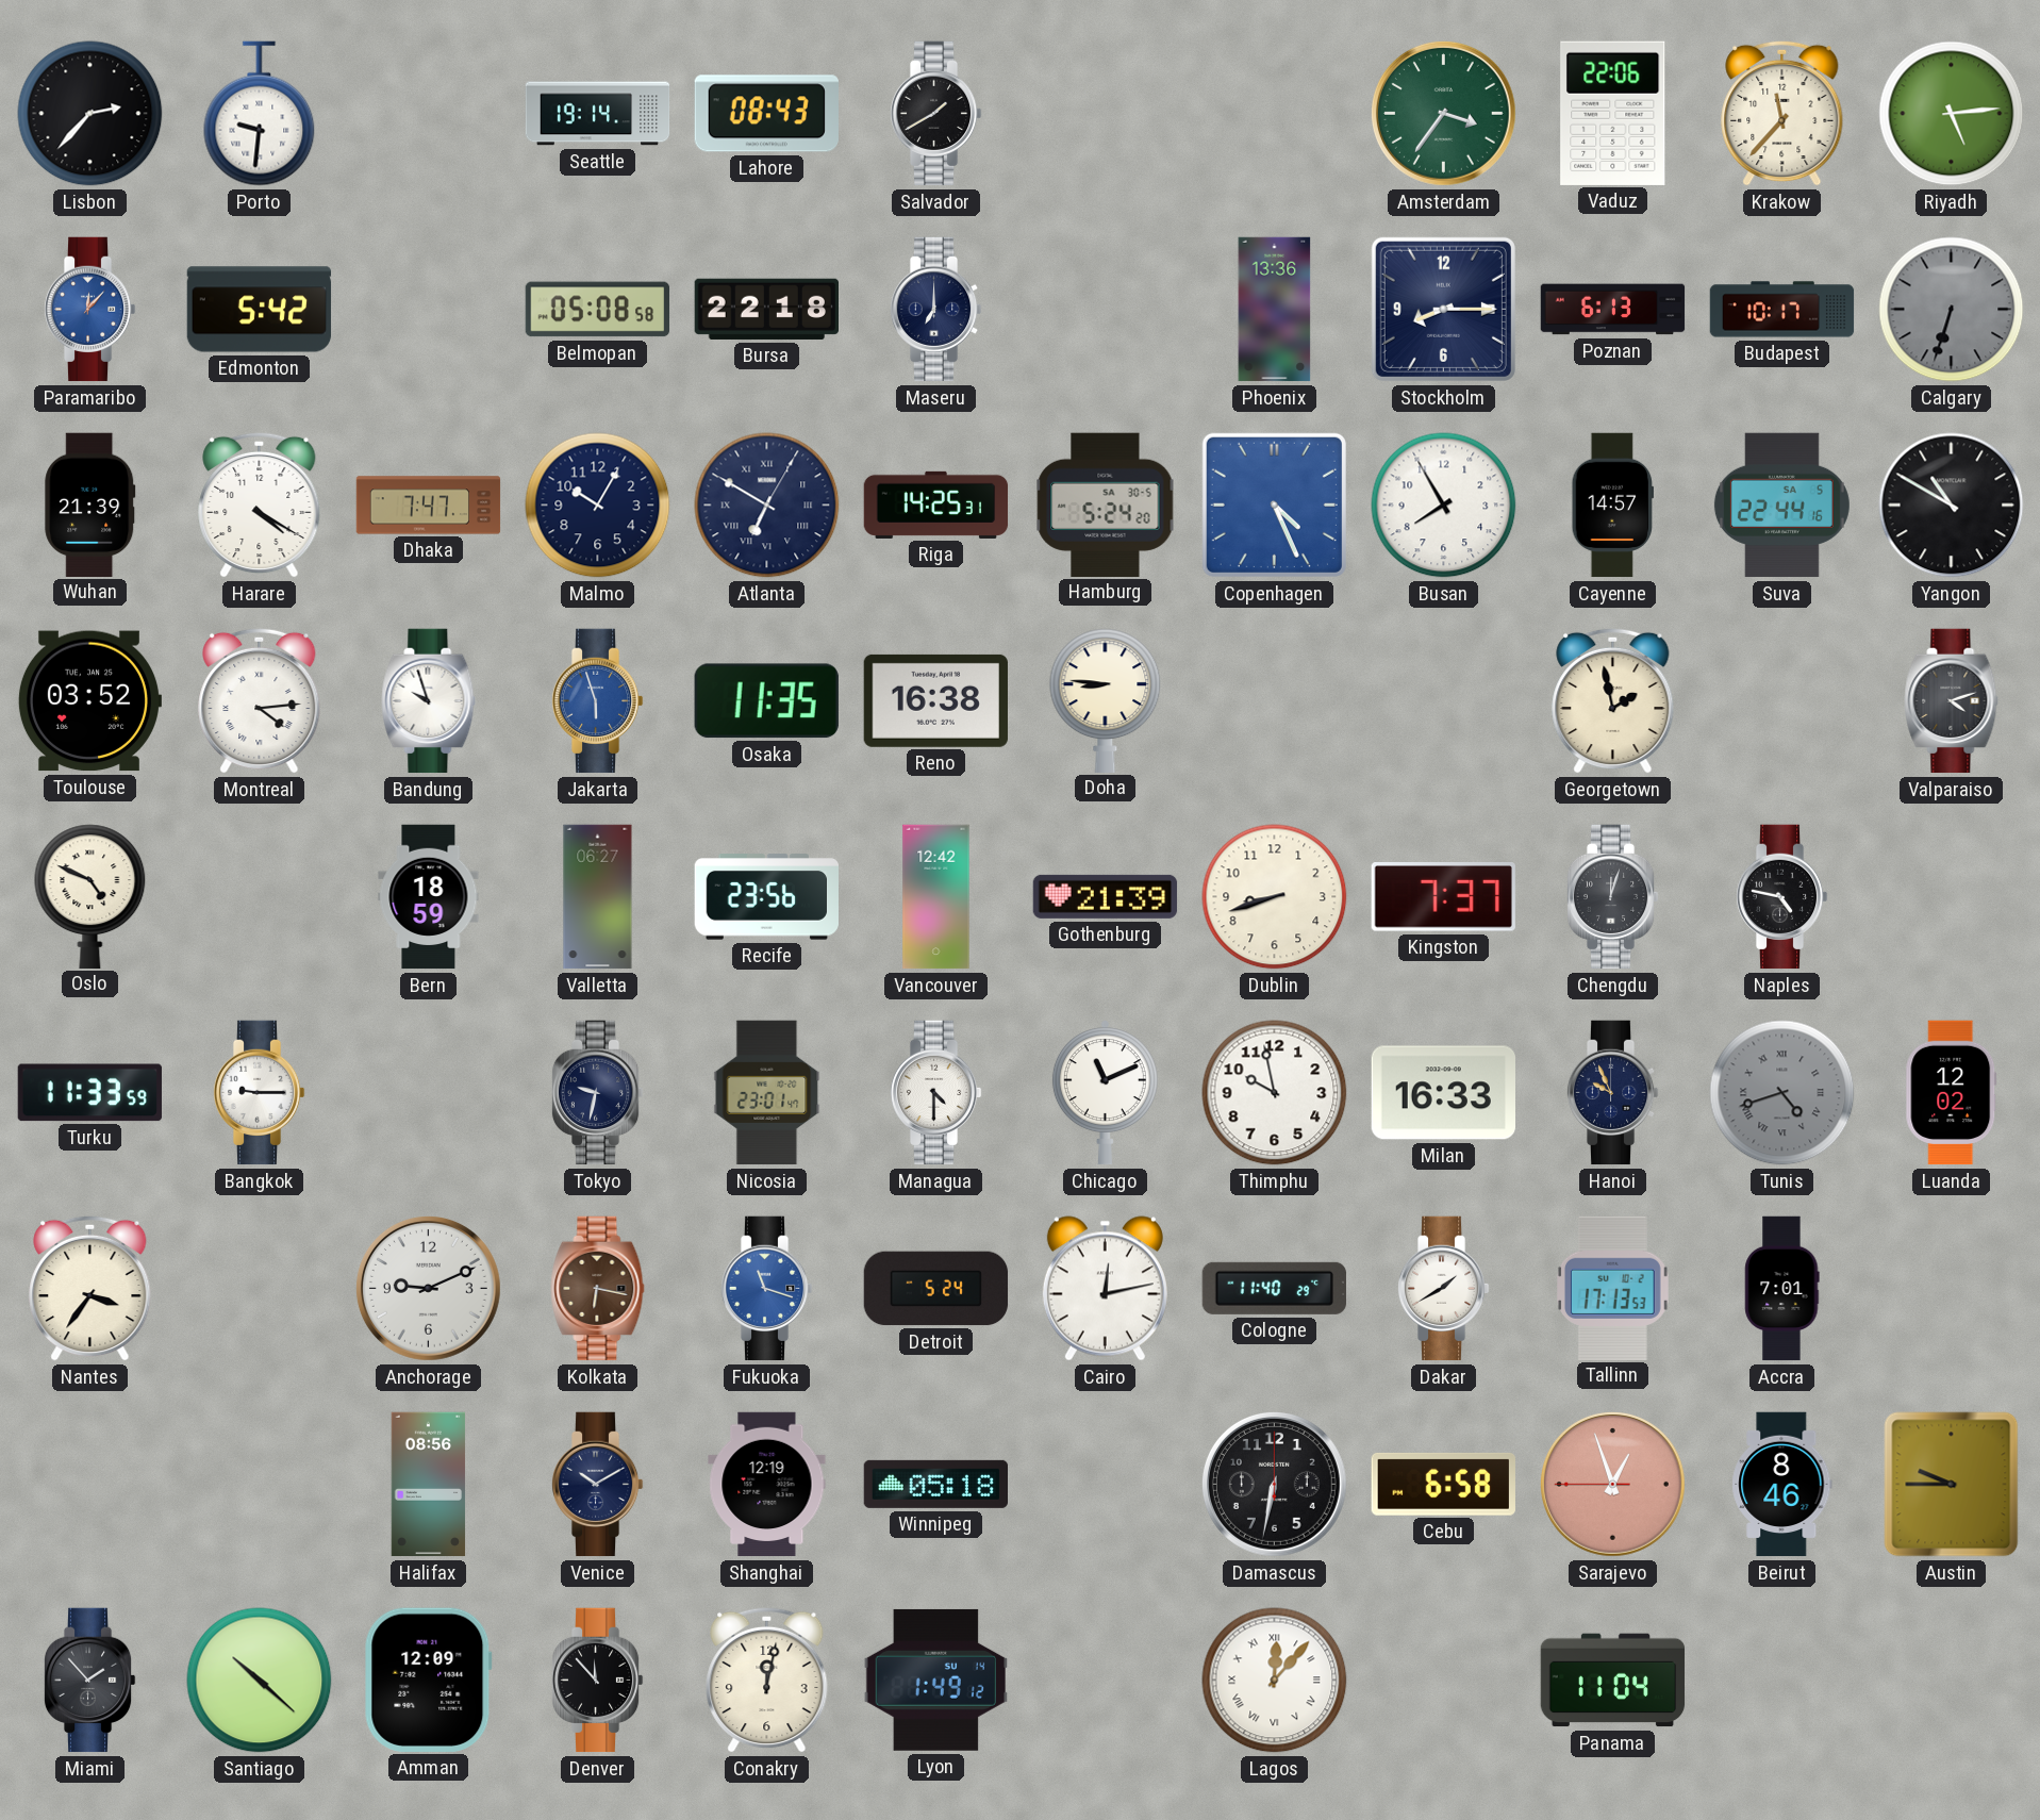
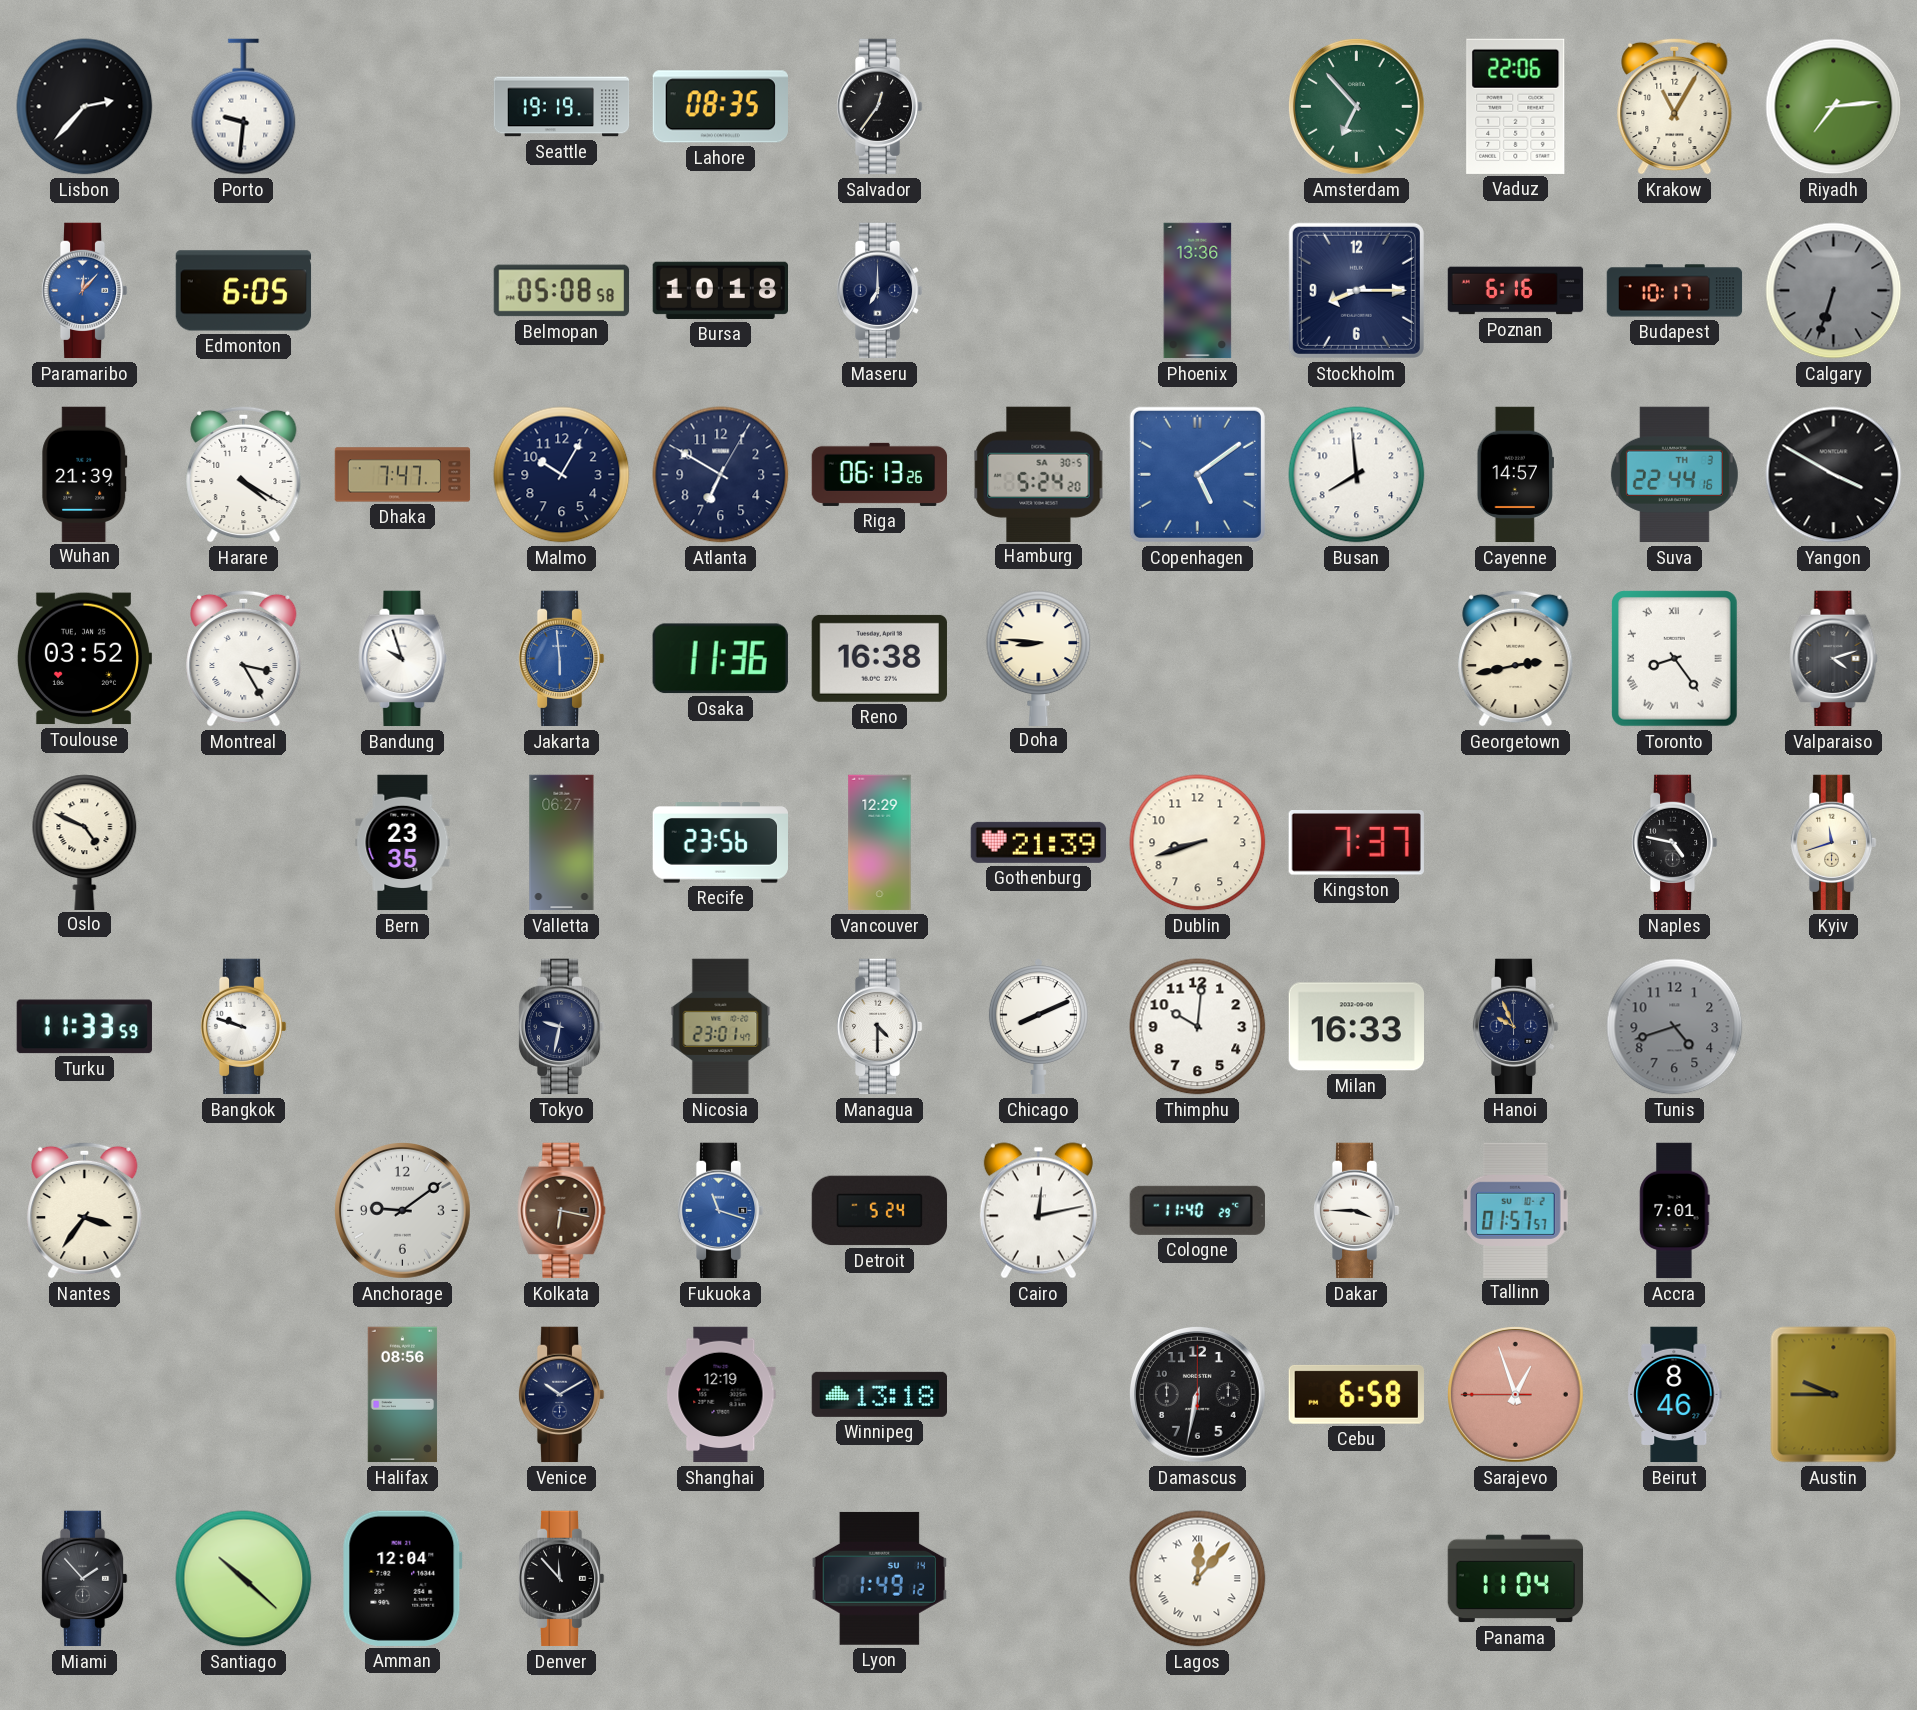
Seattle: 19:14 -> 19:19 (562, 107)
Lahore: 08:43 -> 08:35 (720, 107)
Salvador: 1:40 -> 12:36 (879, 107)
Amsterdam: 3:36 -> 6:53 (1356, 106)
Krakow: 11:37 -> 11:05 (1675, 106)
Riyadh: 5:14 -> 7:14 (1834, 107)
Edmonton: 5:42 -> 6:05 (244, 291)
Bursa: 22:18 -> 10:18 (720, 290)
Poznan: 6:13 -> 6:16 (1516, 291)
Atlanta numerals: Roman -> Arabic (721, 475)
Riga: 14:25 -> 06:13 (880, 474)
Copenhagen: 4:26 -> 5:09 (1197, 474)
Busan: 7:55 -> 7:59 (1357, 475)
Suva date: SA 5 -> TH 3 (1674, 475)
Yangon: 10:50 -> 3:50 (1834, 475)
Montreal: 4:14 -> 3:25 (244, 658)
Jakarta: 5:57 -> 5:59 (561, 659)
Osaka: 11:35 -> 11:36 (720, 659)
Georgetown: 1:58 -> 2:43 (1516, 658)
Toronto: none -> 8:24 (1675, 659)
Bern: 18:59 -> 23:35 (403, 843)
Vancouver: 12:42 -> 12:29 (880, 843)
Chengdu: 12:03 -> none (1612, 897)
Kyiv: none -> 11:42 (1833, 843)
Bangkok: 9:15 -> 9:48 (243, 1027)
Chicago: 11:11 -> 8:11 (1038, 1027)
Thimphu: 9:58 -> 10:01 (1198, 1027)
Tunis numerals: Roman -> Arabic (1675, 1027)
Luanda: 12:02 -> none (1952, 1093)
Anchorage: 9:11 -> 9:09 (402, 1210)
Dakar: 1:40 -> 3:45 (1356, 1211)
Tallinn: 17:13 -> 01:57 (1516, 1210)
Winnipeg: 05:18 -> 13:18 (879, 1394)
Amman: 12:09 -> 12:04 (402, 1578)
Conakry: 12:02 -> none (767, 1680)
